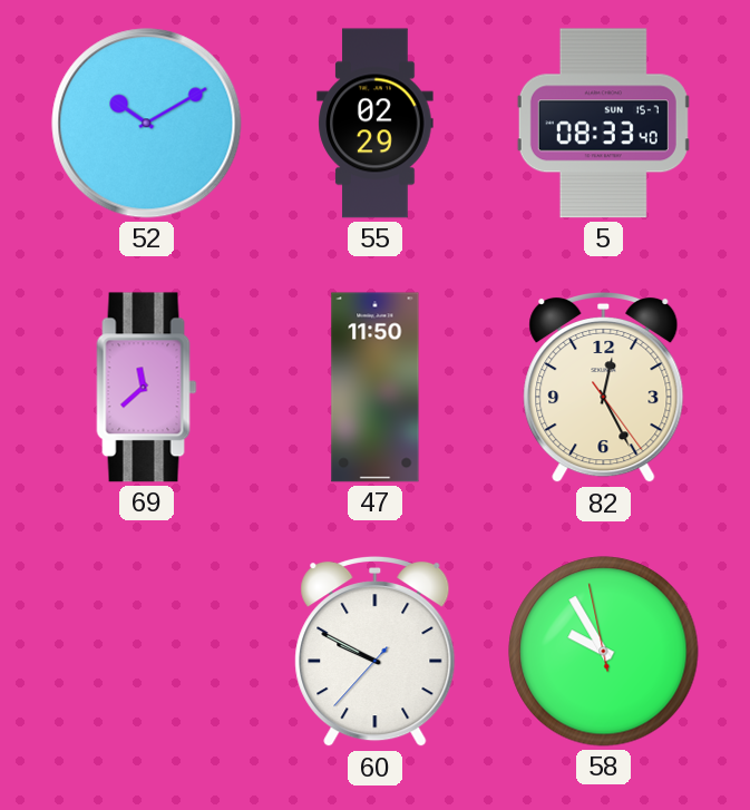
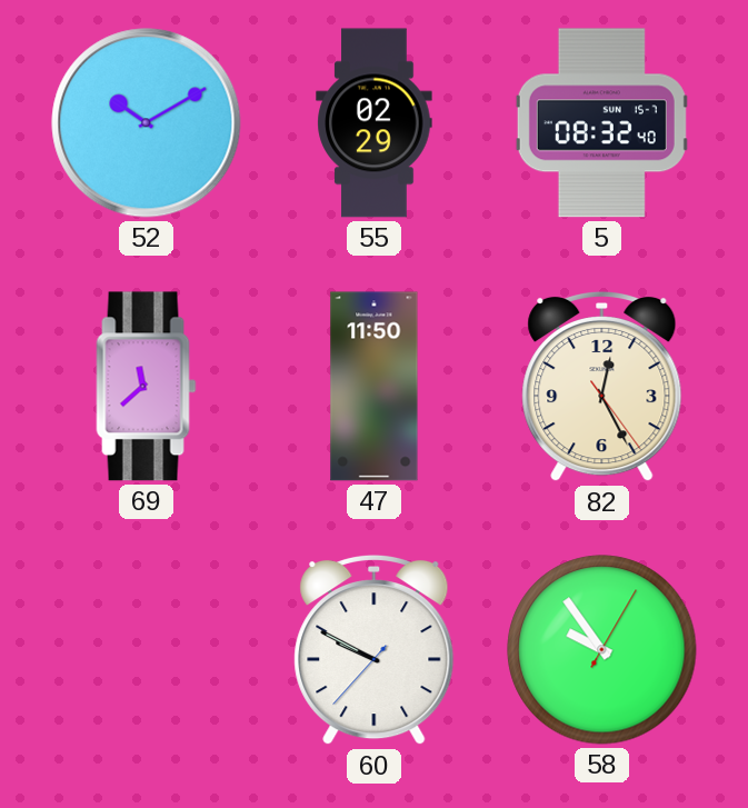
5: 08:33 -> 08:32 (601, 123)
58: 9:54:58 -> 9:54:05 (602, 650)
